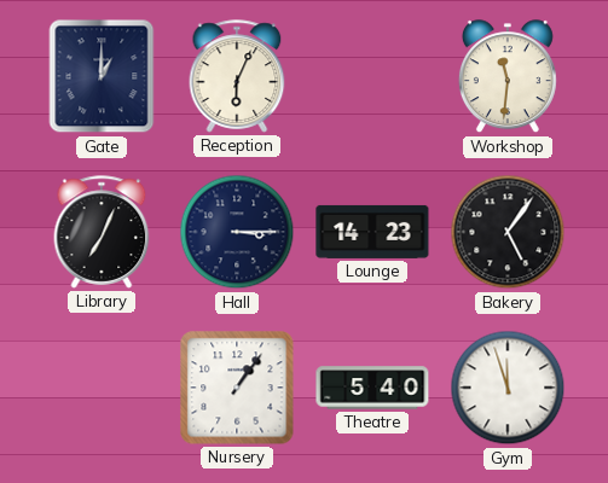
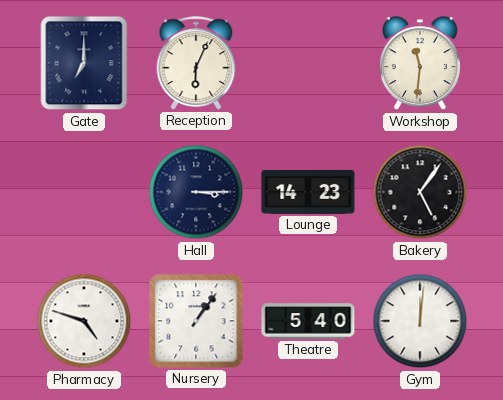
Gate: 1:00 -> 7:00 (84, 63)
Library: 7:04 -> none (102, 232)
Pharmacy: none -> 4:48 (84, 321)
Gym: 11:57 -> 12:01 (420, 321)
